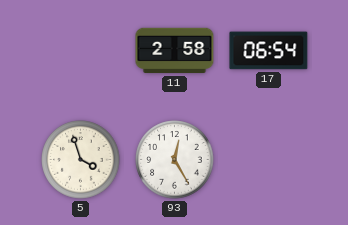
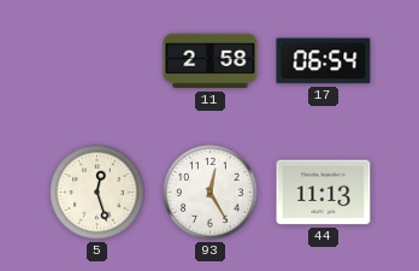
5: 3:57 -> 12:27 (98, 193)
44: none -> 11:13 (324, 193)
